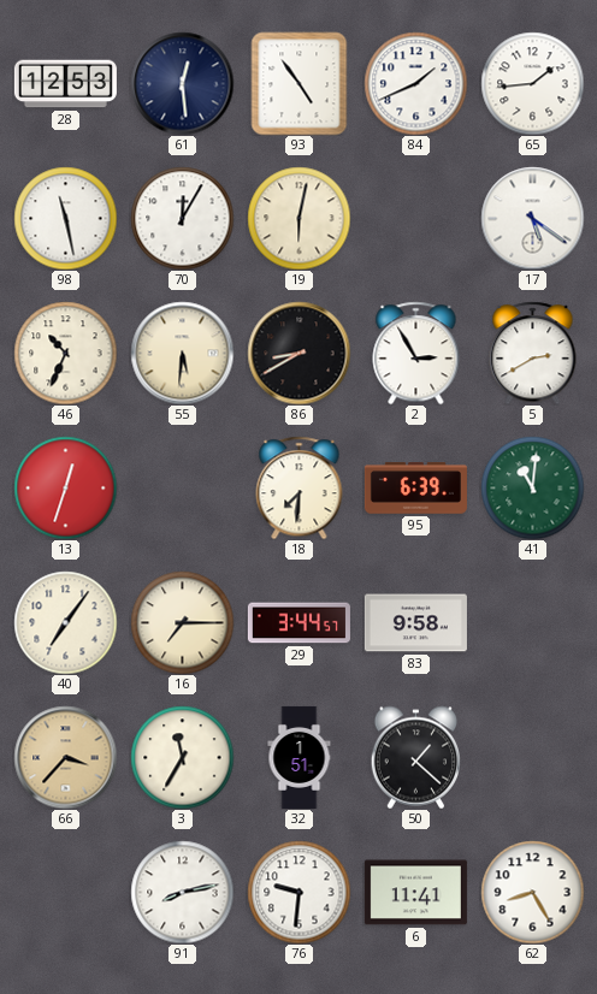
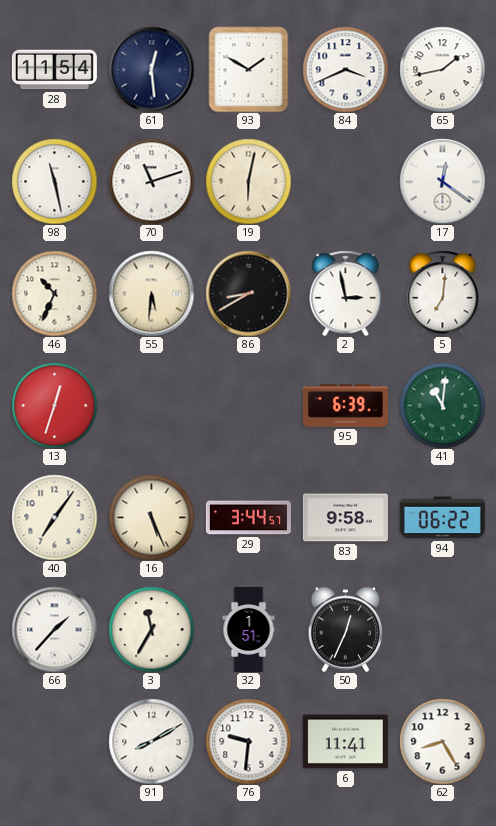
28: 12:53 -> 11:54 (54, 70)
93: 4:54 -> 1:50 (249, 69)
84: 1:41 -> 3:41 (345, 69)
65: 1:44 -> 1:43 (442, 69)
70: 12:05 -> 11:12 (151, 181)
17: 5:21 -> 12:21 (442, 181)
2: 2:55 -> 2:58 (346, 293)
5: 2:40 -> 7:01 (443, 293)
18: 7:31 -> none (300, 487)
16: 7:15 -> 5:26 (151, 517)
94: none -> 06:22 (442, 518)
66: 3:37 -> 1:37 (54, 629)
66 dial: champagne -> white (54, 629)
50: 1:22 -> 12:34 (346, 629)
91: 8:13 -> 8:10 (151, 741)
